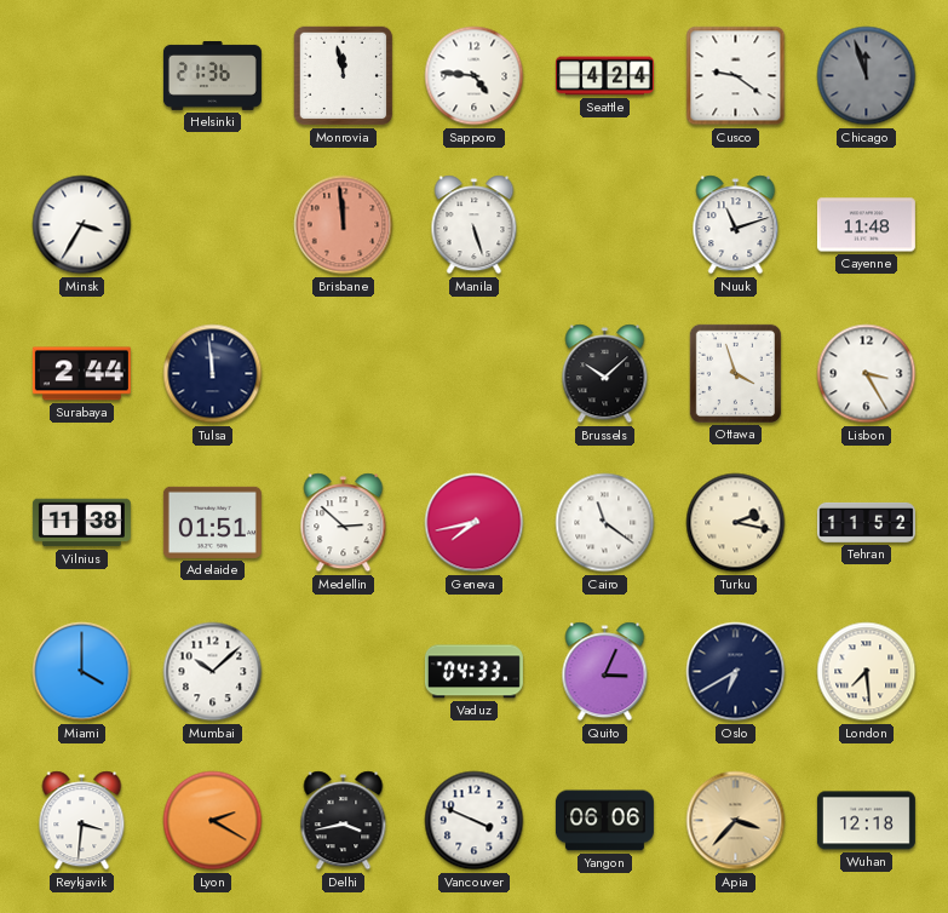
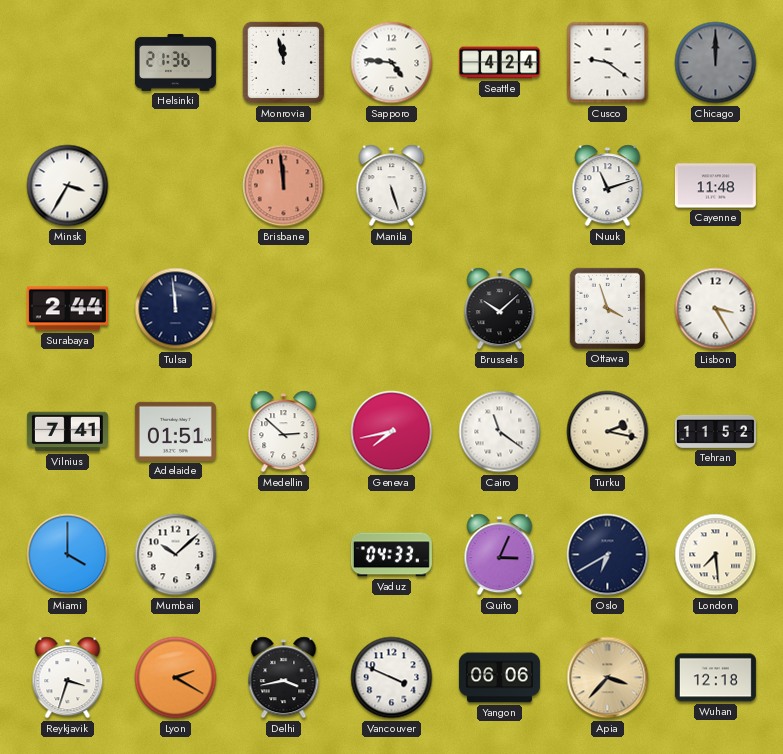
Chicago: 11:57 -> 12:00 (716, 63)
Vilnius: 11:38 -> 7:41 (67, 432)
Reykjavik: 3:31 -> 3:33 (68, 678)
